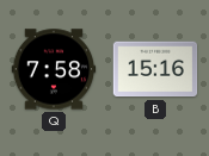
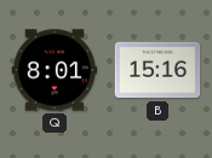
Q: 7:58 -> 8:01 (55, 70)
